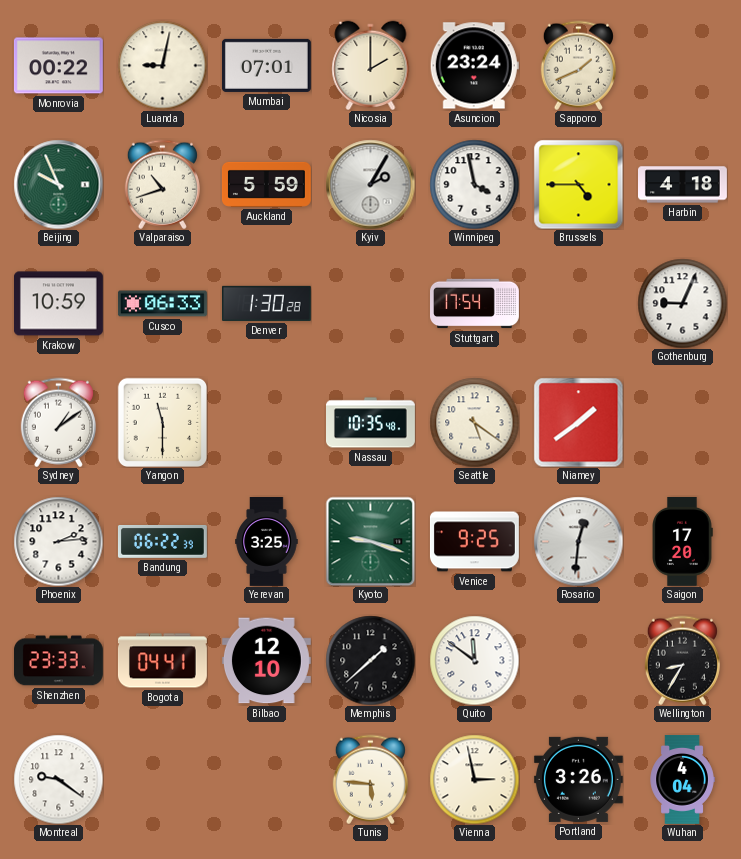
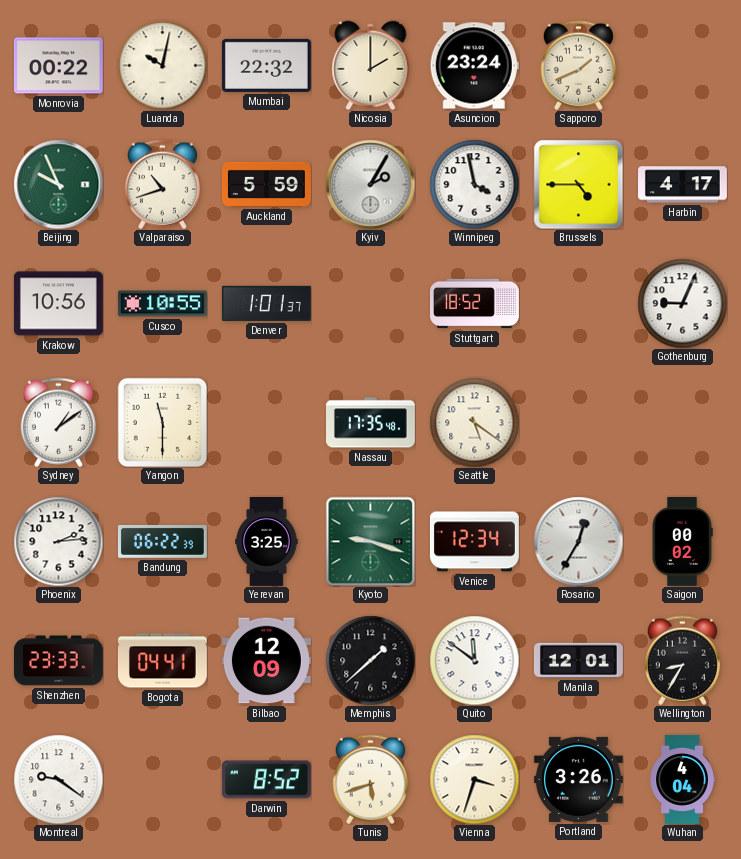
Luanda: 9:02 -> 10:02 (162, 65)
Mumbai: 07:01 -> 22:32 (266, 65)
Harbin: 4:18 -> 4:17 (683, 185)
Krakow: 10:59 -> 10:56 (58, 304)
Cusco: 06:33 -> 10:55 (162, 304)
Denver: 1:30 -> 1:01 (266, 303)
Stuttgart: 17:54 -> 18:52 (475, 304)
Nassau: 10:35 -> 17:35 (371, 423)
Niamey: 1:39 -> none (578, 422)
Venice: 9:25 -> 12:34 (474, 542)
Rosario: 12:31 -> 12:35 (578, 541)
Saigon: 17:20 -> 00:02 (682, 541)
Bilbao: 12:10 -> 12:09 (266, 661)
Manila: none -> 12:01 (578, 660)
Darwin: none -> 8:52 (266, 780)
Tunis: 5:46 -> 5:42 (370, 779)
Vienna: 2:58 -> 3:33 (474, 779)
